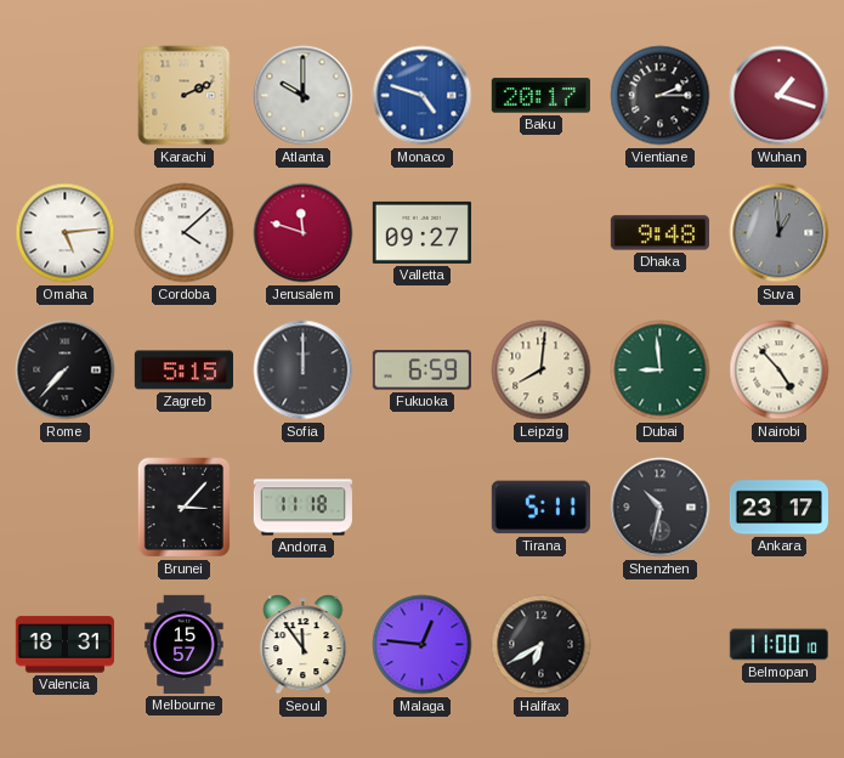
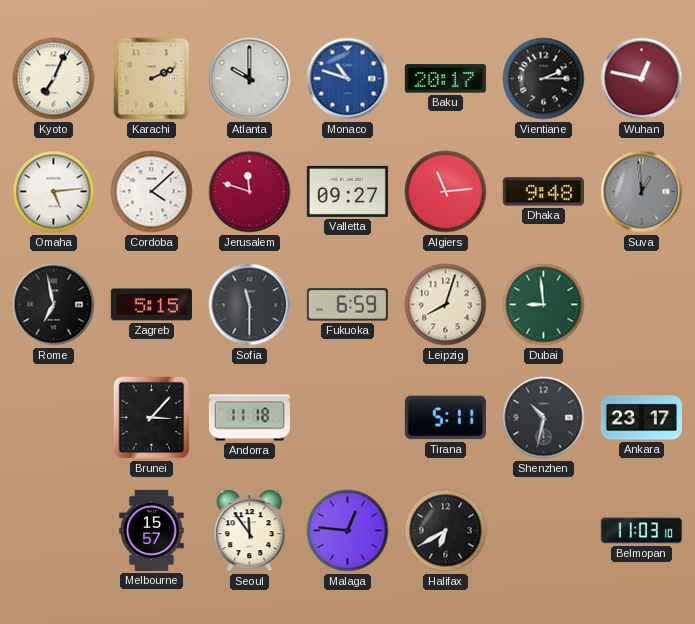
Kyoto: none -> 7:04 (54, 79)
Monaco: 4:48 -> 10:48 (348, 79)
Wuhan: 1:18 -> 12:47 (642, 79)
Algiers: none -> 11:14 (446, 192)
Rome: 7:37 -> 6:58 (54, 305)
Sofia: 12:00 -> 11:30 (250, 305)
Leipzig: 8:01 -> 8:03 (446, 305)
Nairobi: 4:53 -> none (780, 370)
Valencia: 18:31 -> none (64, 645)
Belmopan: 11:00 -> 11:03 (641, 531)
